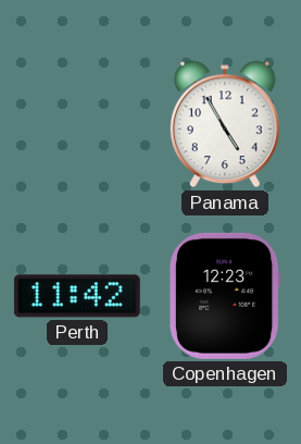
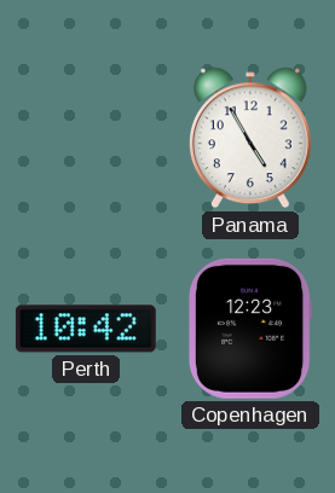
Perth: 11:42 -> 10:42 (86, 329)
